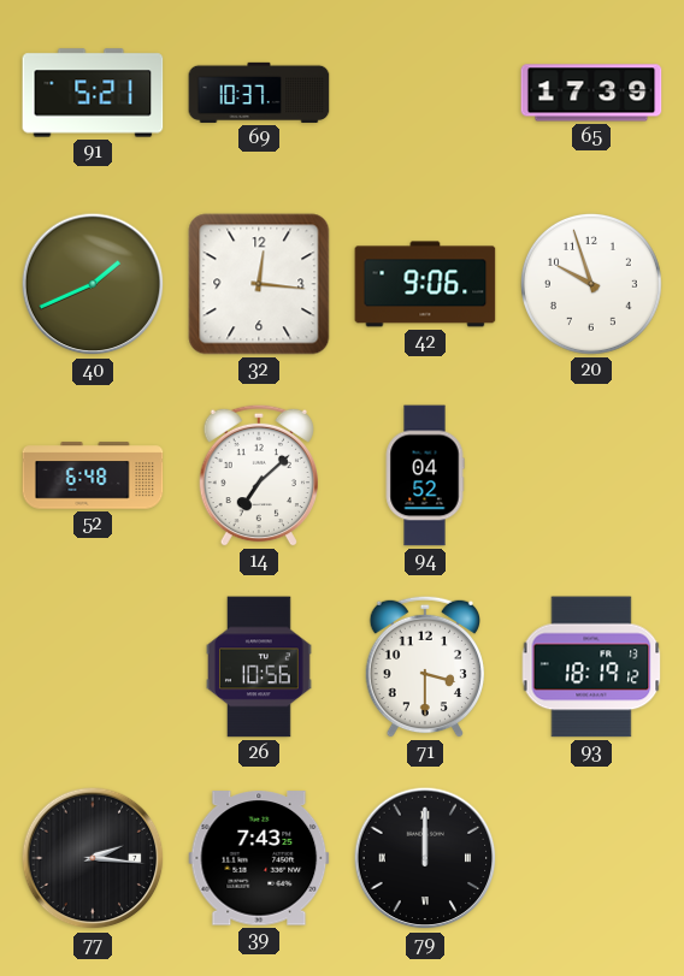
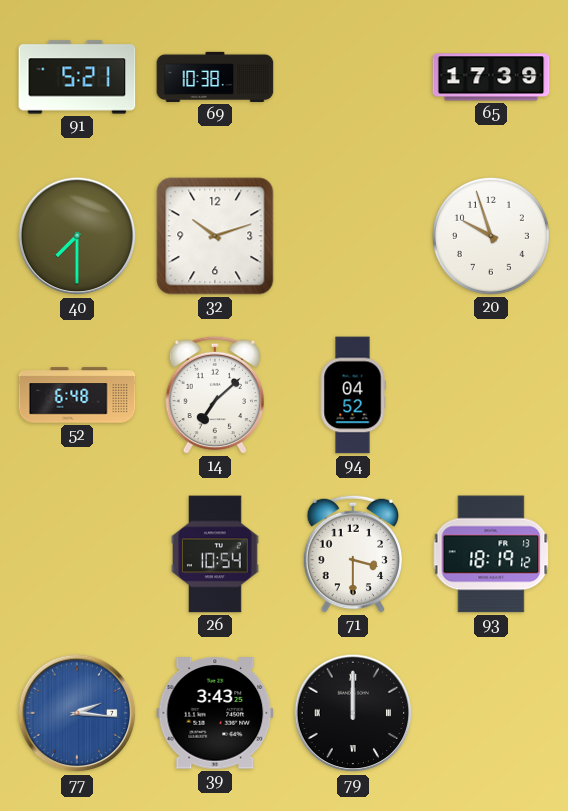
69: 10:37 -> 10:38 (215, 77)
40: 1:41 -> 7:30 (77, 236)
32: 12:16 -> 10:12 (215, 236)
42: 9:06 -> none (425, 284)
26: 10:56 -> 10:54 (216, 554)
77 dial: black -> blue (77, 713)
39: 7:43 -> 3:43 (215, 713)
